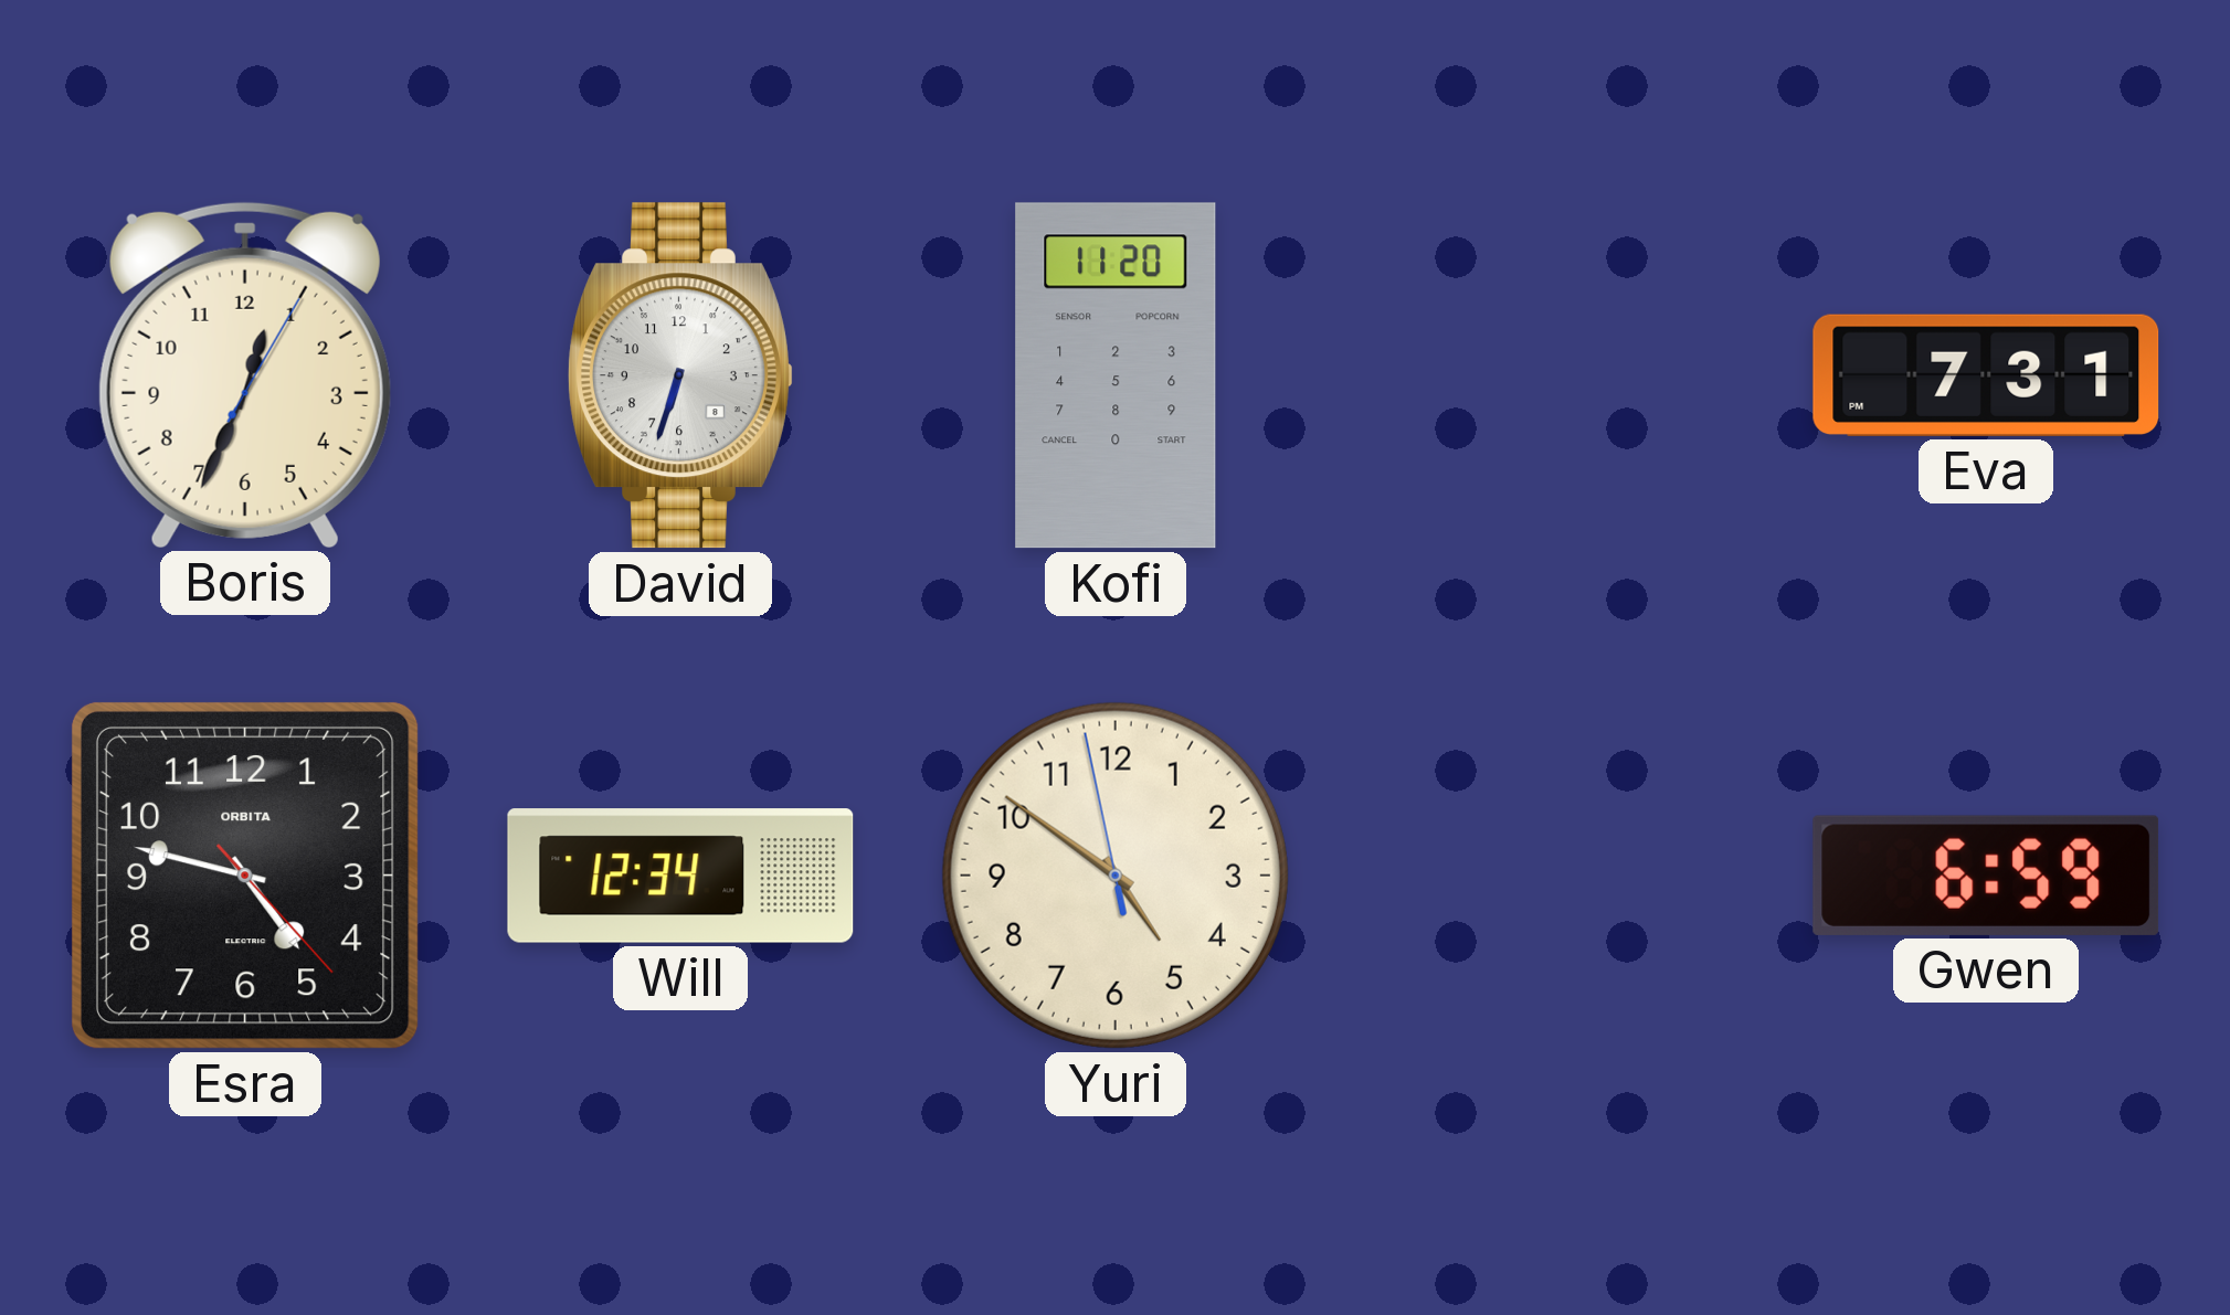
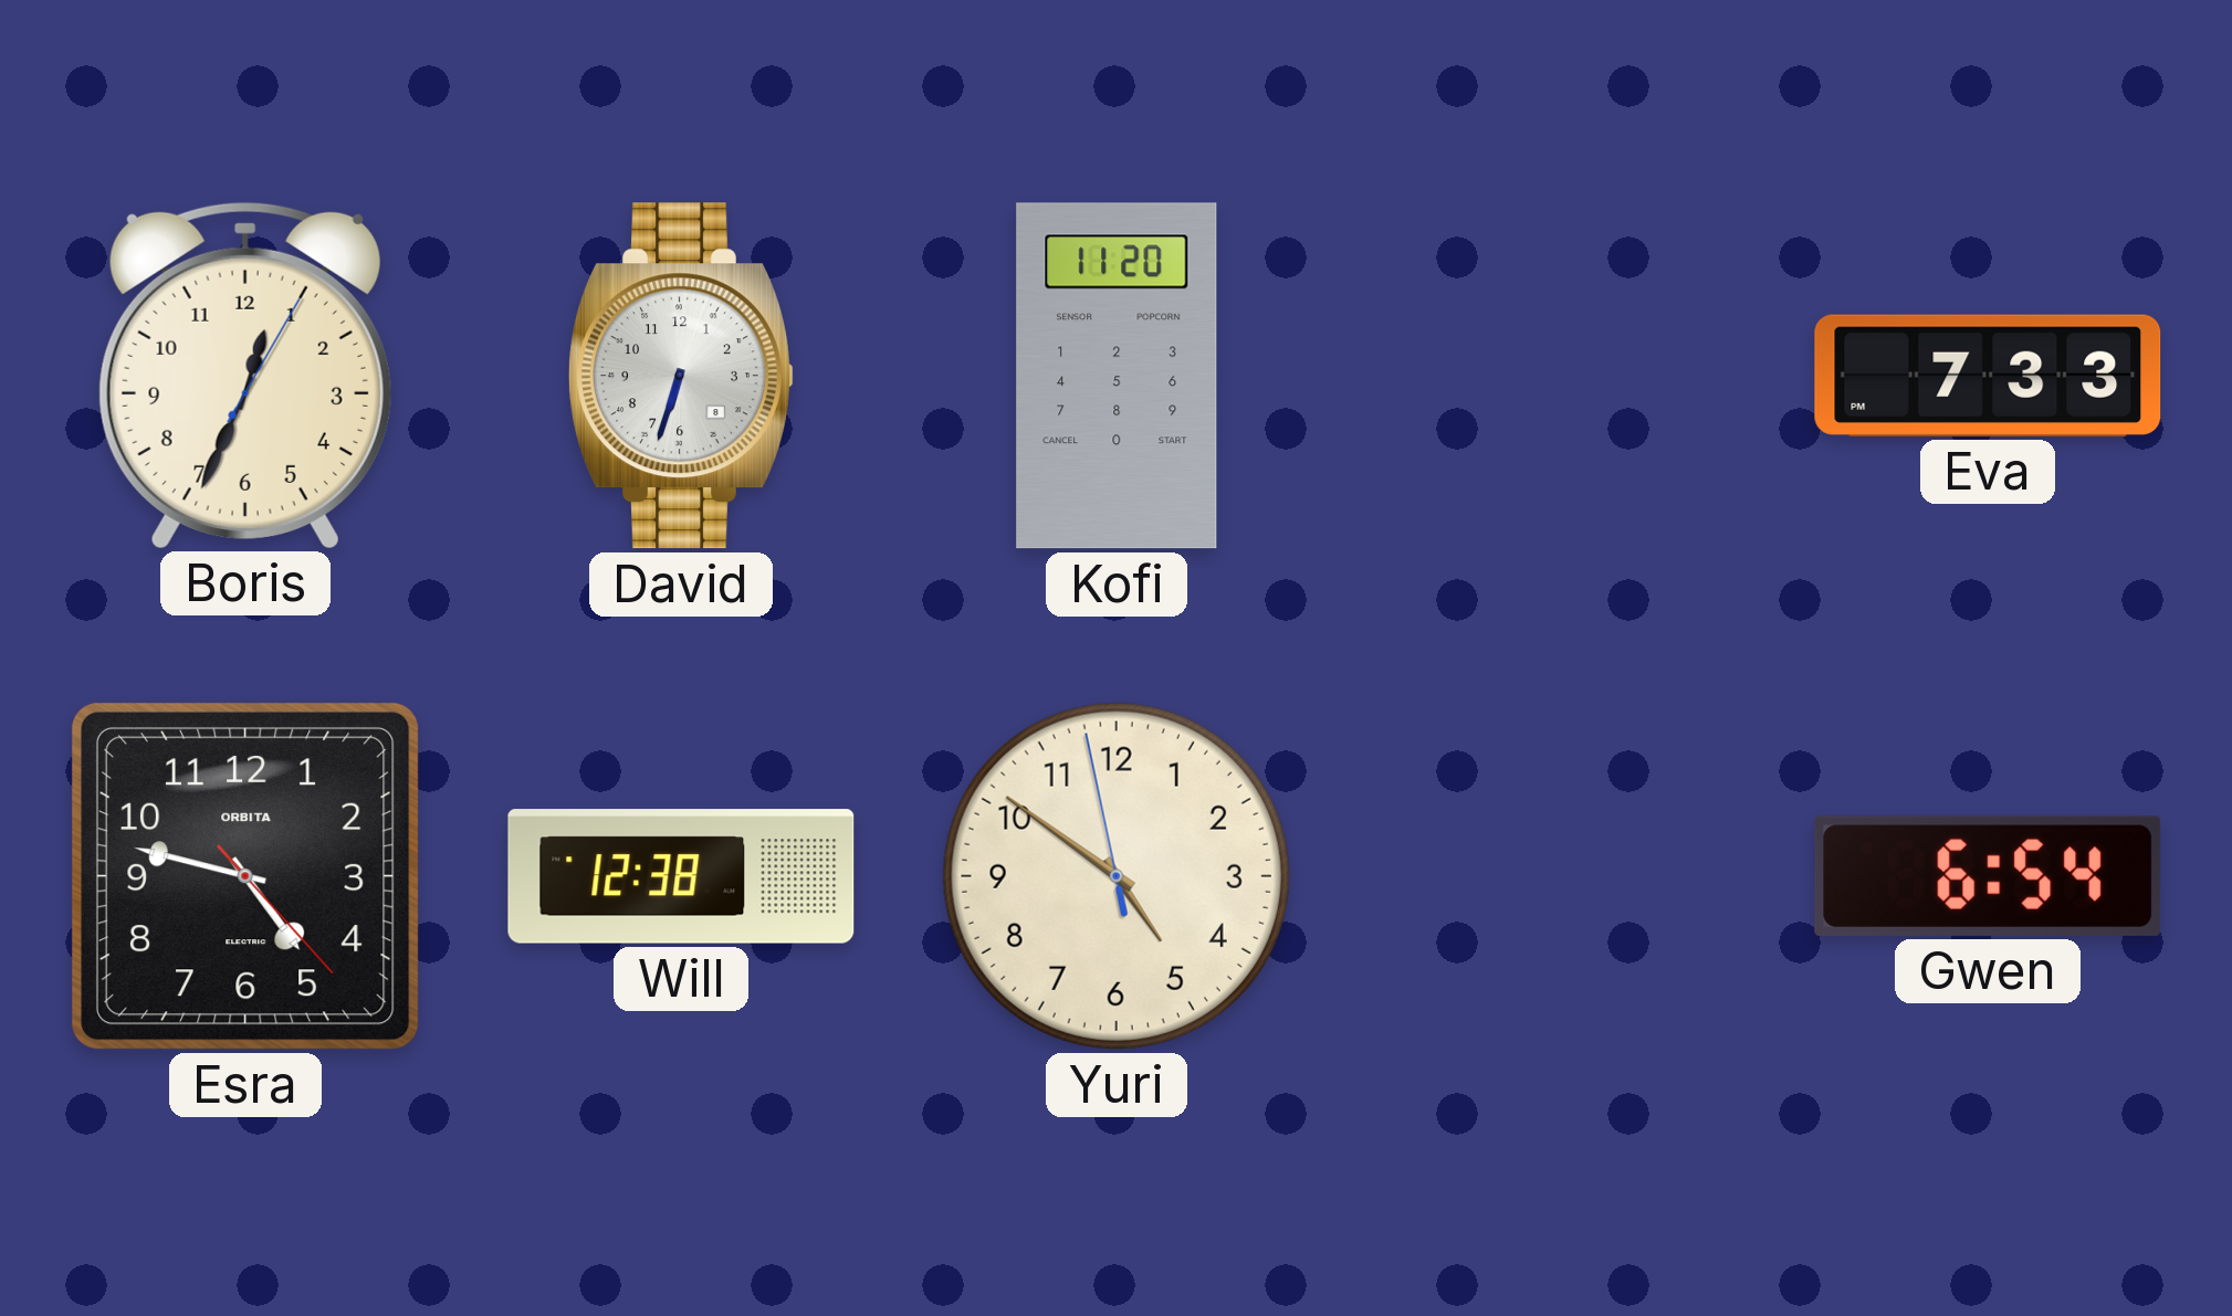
Eva: 7:31 -> 7:33 (1988, 376)
Will: 12:34 -> 12:38 (681, 876)
Gwen: 6:59 -> 6:54 (1988, 876)
